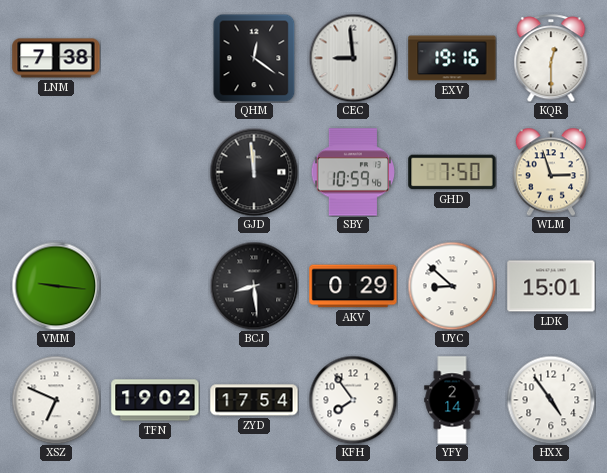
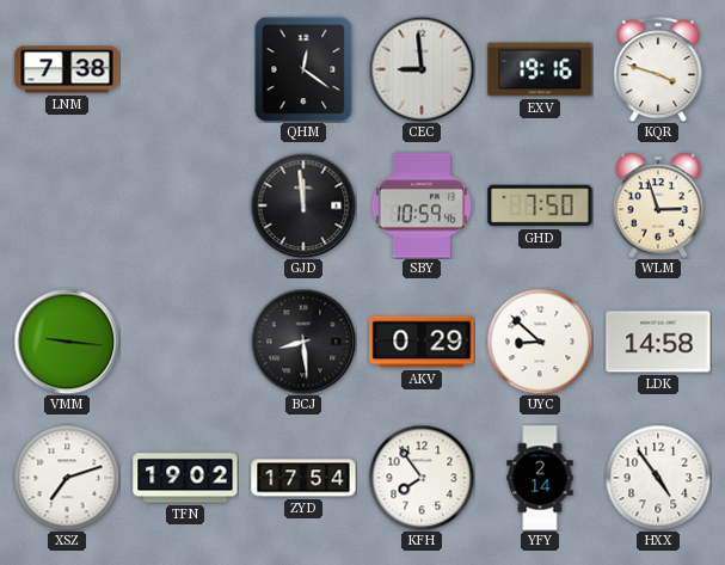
KQR: 12:30 -> 3:48 (658, 69)
LDK: 15:01 -> 14:58 (658, 342)
XSZ: 6:49 -> 7:12 (67, 478)
